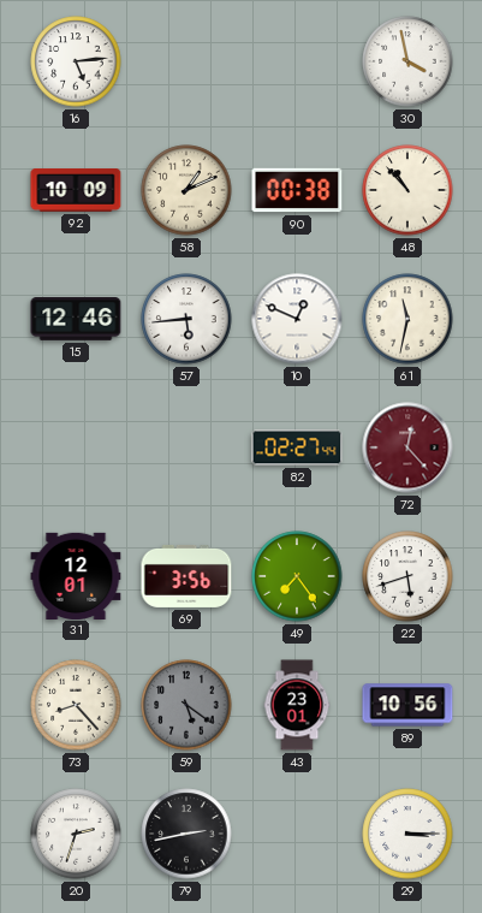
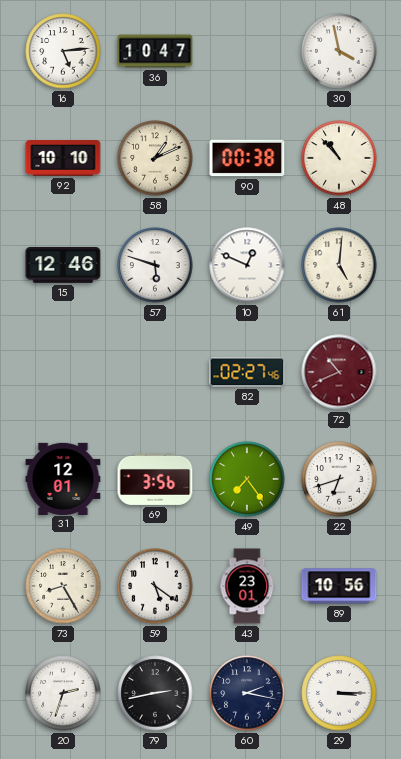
36: none -> 10:47 (155, 51)
92: 10:09 -> 10:10 (63, 159)
57: 5:44 -> 5:48 (155, 265)
61: 11:32 -> 5:01 (339, 265)
82: 02:27:44 -> 02:27:46 (247, 372)
72: 12:23 -> 10:41 (339, 372)
22: 5:42 -> 6:42 (339, 479)
73: 8:23 -> 8:25 (63, 586)
59 dial: grey -> white (155, 586)
60: none -> 2:17 (247, 693)
